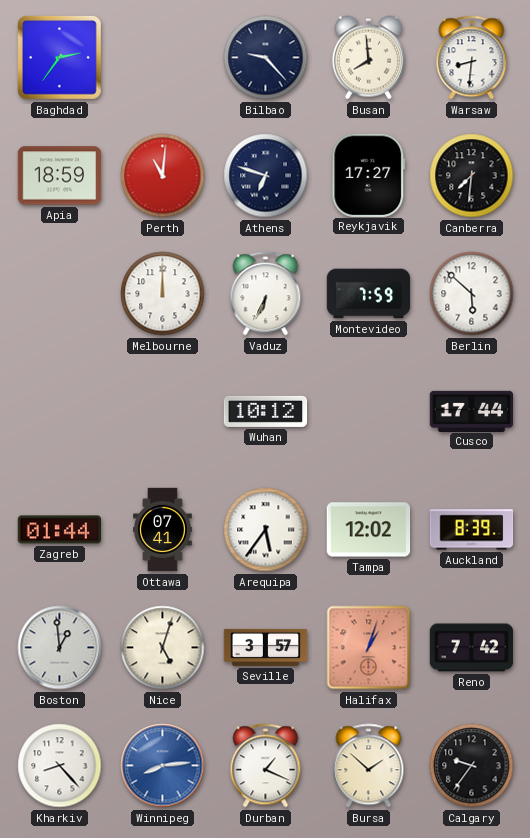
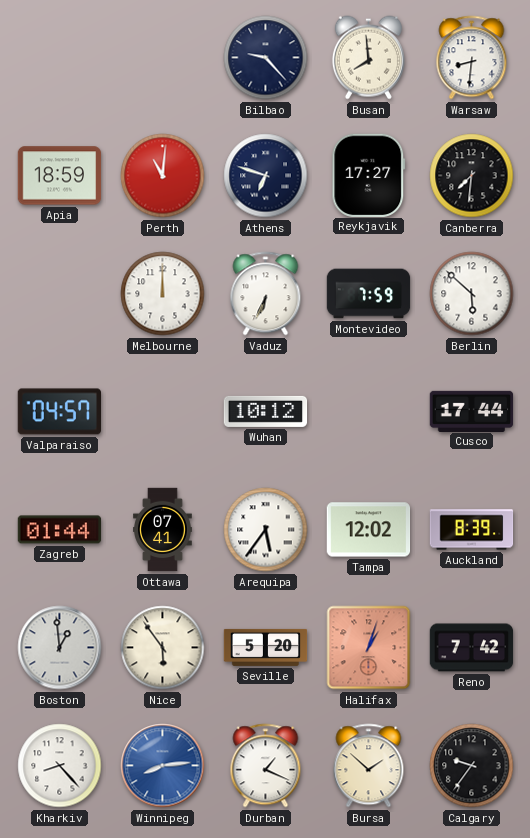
Baghdad: 2:36 -> none (59, 57)
Valparaiso: none -> 04:57 (59, 412)
Nice: 5:03 -> 5:54 (163, 648)
Seville: 3:57 -> 5:20 (266, 647)
